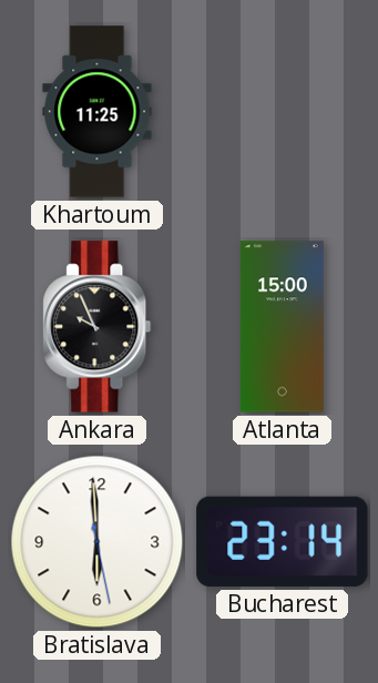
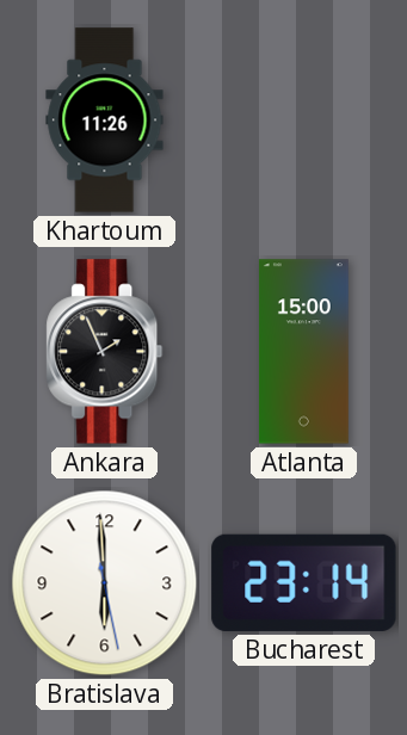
Khartoum: 11:25 -> 11:26 (105, 121)
Ankara: 9:56 -> 1:56 (105, 352)
